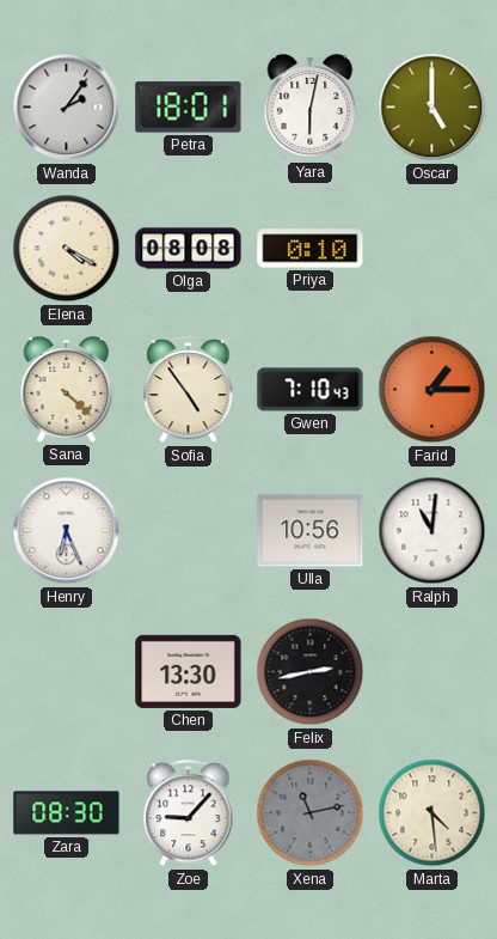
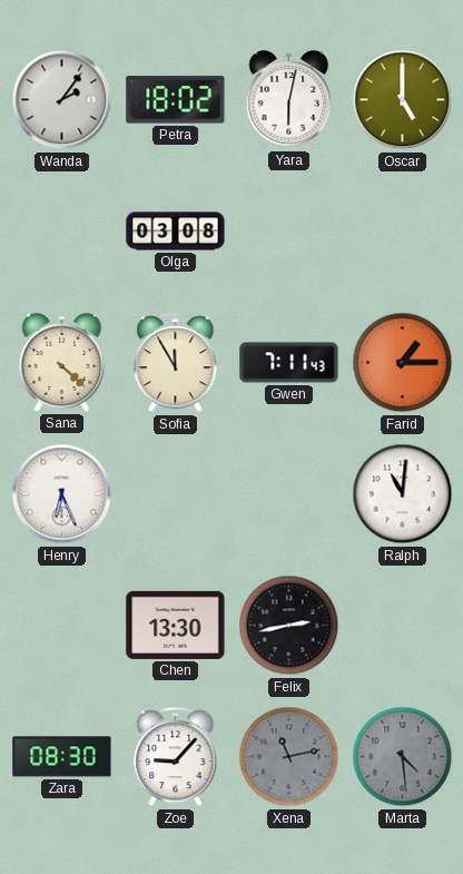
Petra: 18:01 -> 18:02 (176, 100)
Elena: 4:20 -> none (67, 249)
Olga: 08:08 -> 03:08 (176, 232)
Priya: 0:10 -> none (311, 249)
Sofia: 4:54 -> 11:55 (176, 363)
Gwen: 7:10 -> 7:11 (289, 363)
Ulla: 10:56 -> none (311, 531)
Marta dial: cream -> grey (403, 757)
